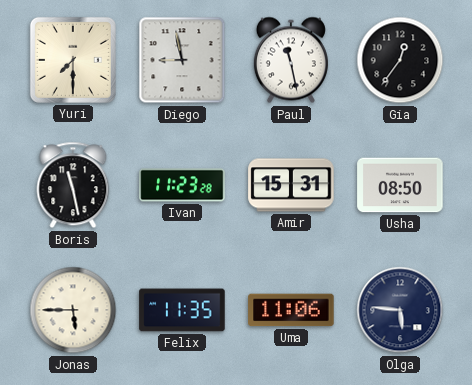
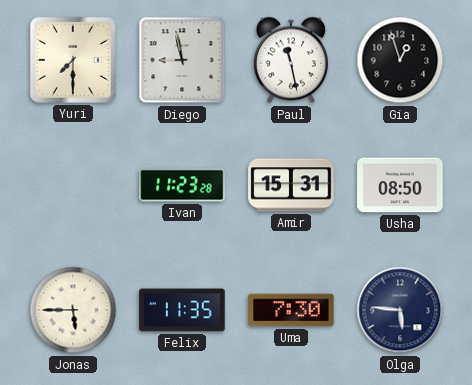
Gia: 12:36 -> 12:57 (400, 60)
Boris: 11:28 -> none (73, 185)
Uma: 11:06 -> 7:30 (291, 310)
